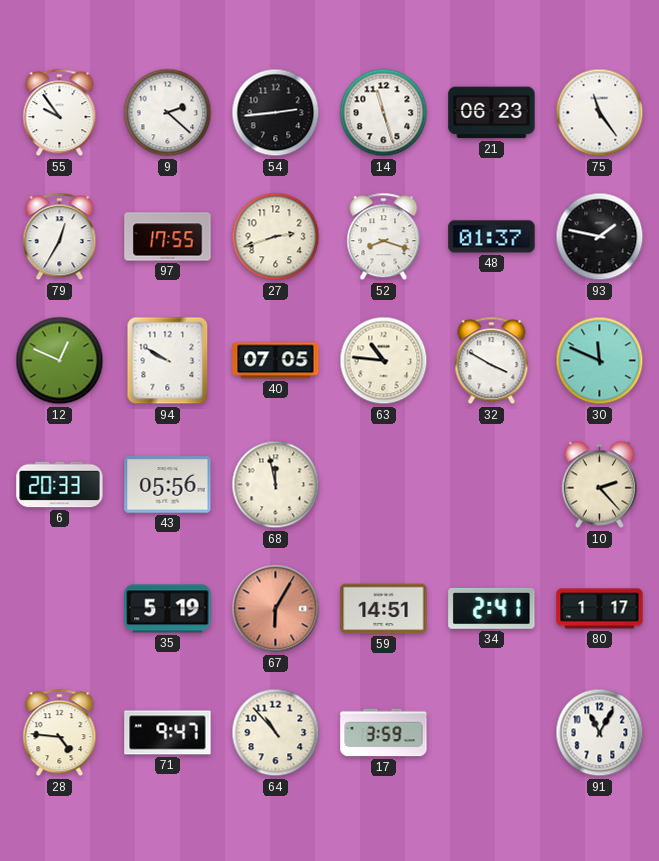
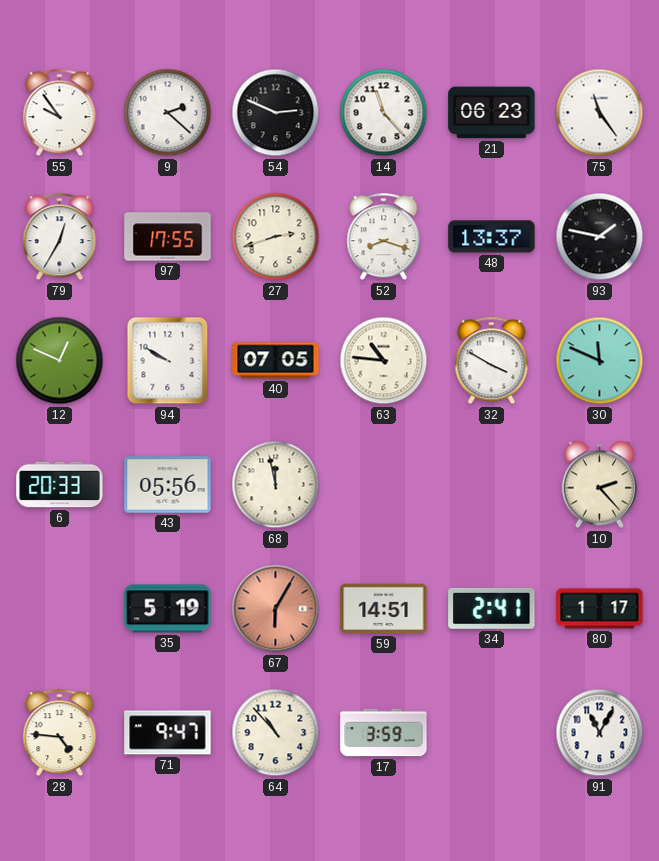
54: 2:44 -> 2:49 (276, 113)
14: 11:27 -> 11:23 (384, 113)
48: 01:37 -> 13:37 (492, 237)
